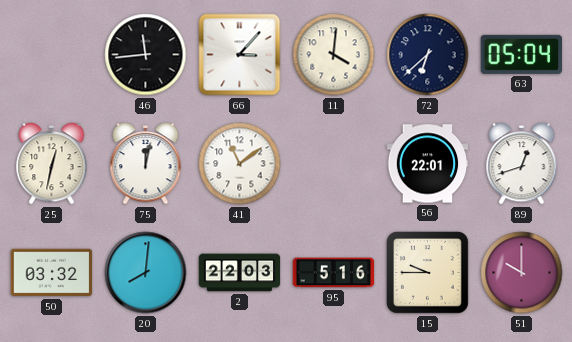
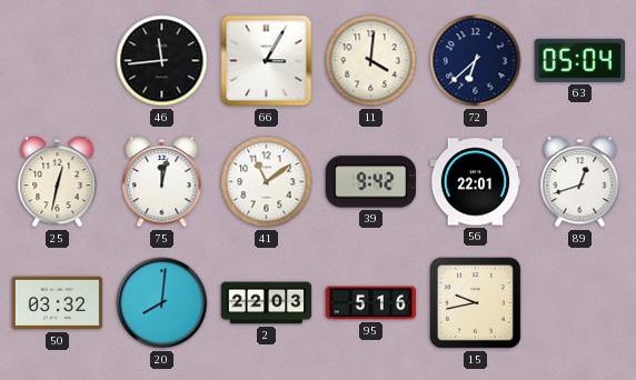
66: 3:07 -> 3:05 (267, 61)
39: none -> 9:42 (370, 182)
15: 9:45 -> 9:43 (476, 303)
51: 10:00 -> none (522, 273)
